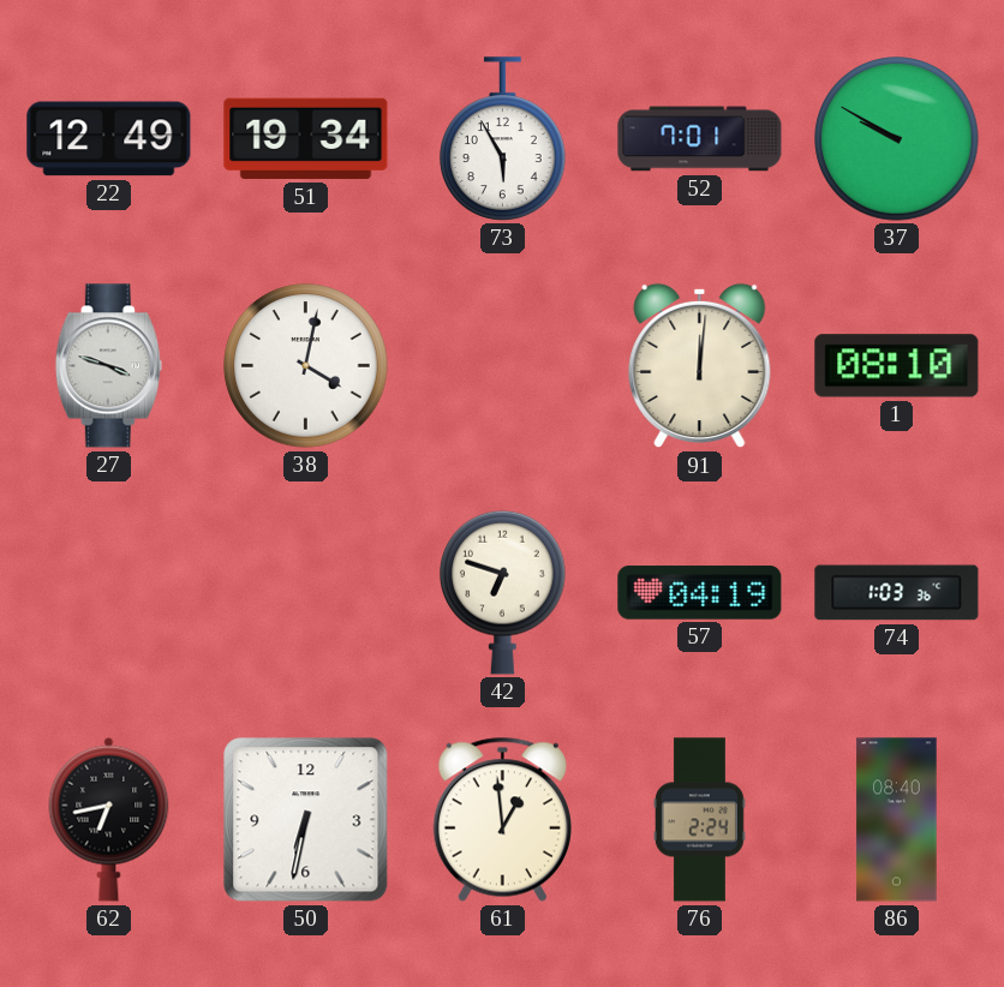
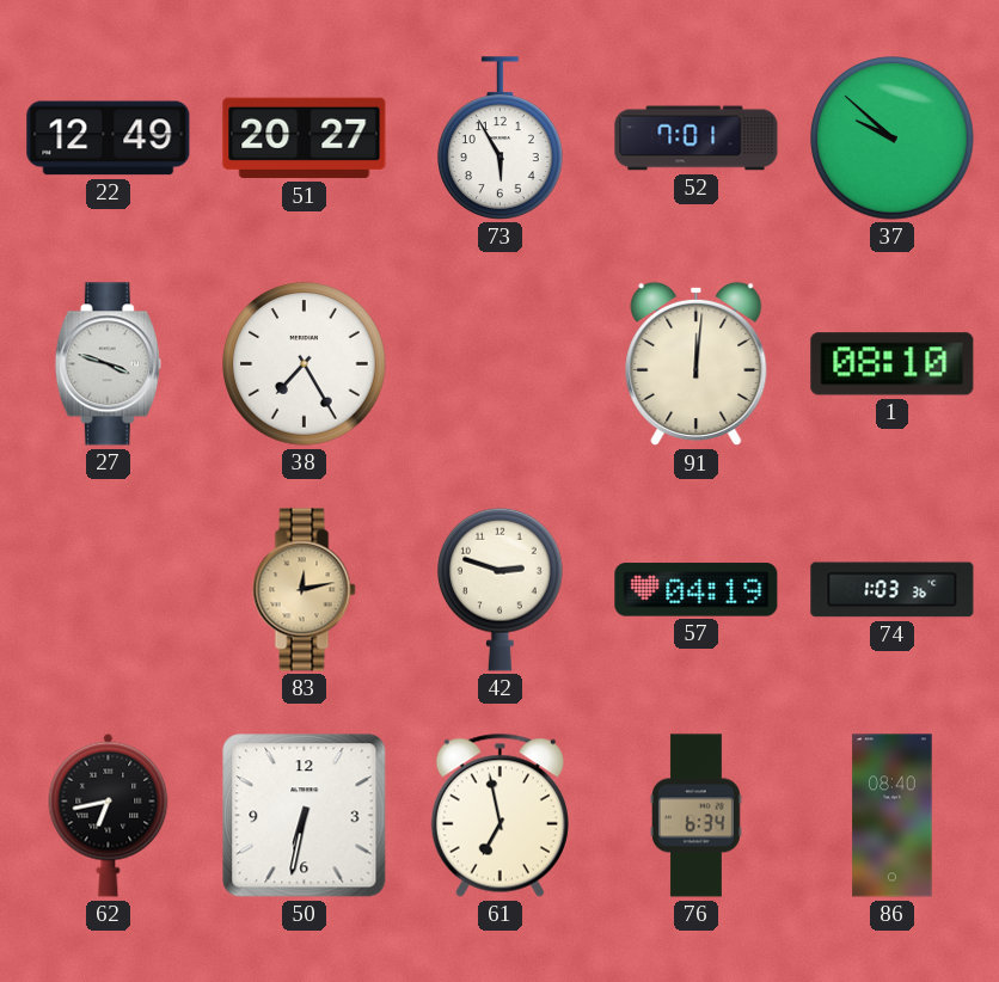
51: 19:34 -> 20:27 (305, 139)
37: 9:50 -> 9:52 (893, 139)
38: 4:02 -> 7:25 (305, 364)
83: none -> 12:13 (305, 590)
42: 6:48 -> 2:48 (501, 589)
61: 12:59 -> 6:58 (499, 815)
76: 2:24 -> 6:34 (695, 816)
